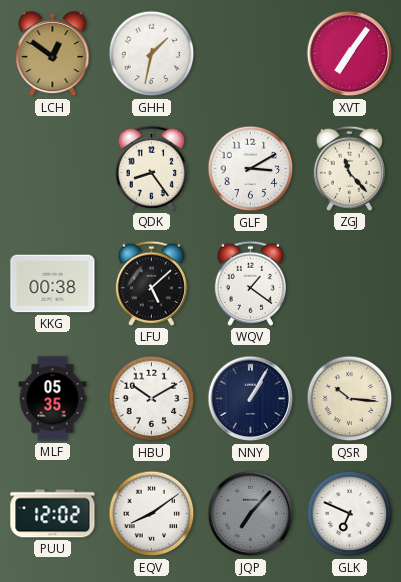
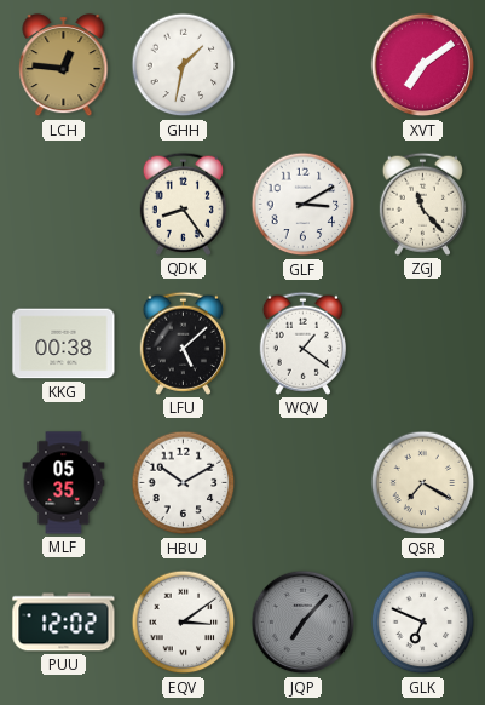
LCH: 12:51 -> 12:46 (64, 65)
XVT: 7:06 -> 7:09 (423, 65)
NNY: 1:05 -> none (251, 399)
QSR: 10:16 -> 7:20 (423, 483)
EQV: 8:09 -> 3:09 (184, 623)
